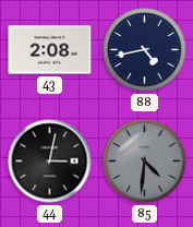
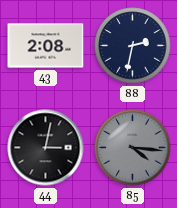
88: 4:43 -> 2:32 (133, 46)
85: 4:31 -> 4:16 (133, 148)
